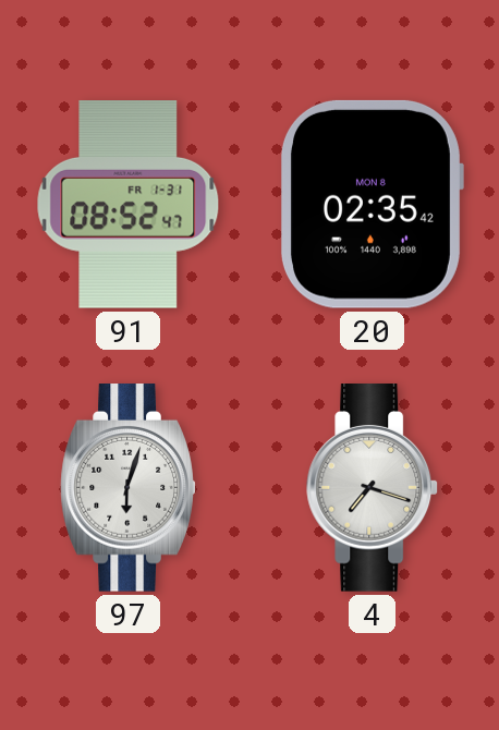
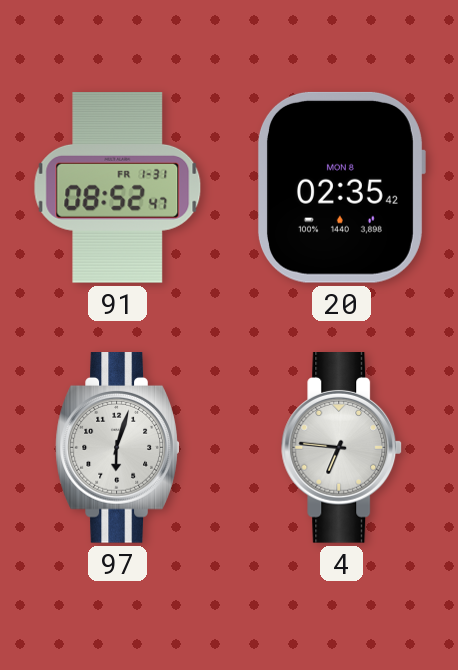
4: 7:18 -> 6:46 (342, 448)
